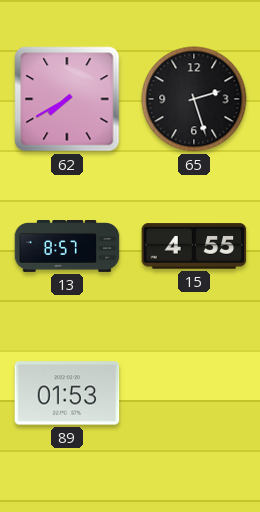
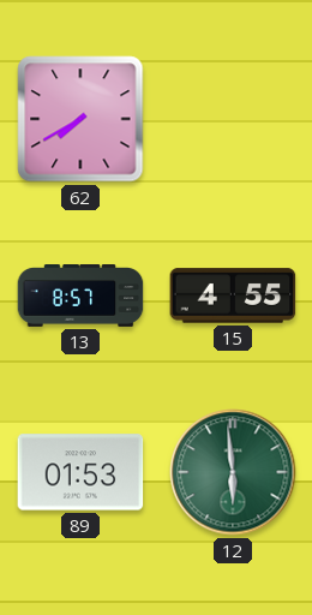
65: 2:27 -> none (194, 99)
12: none -> 5:59 (233, 472)
